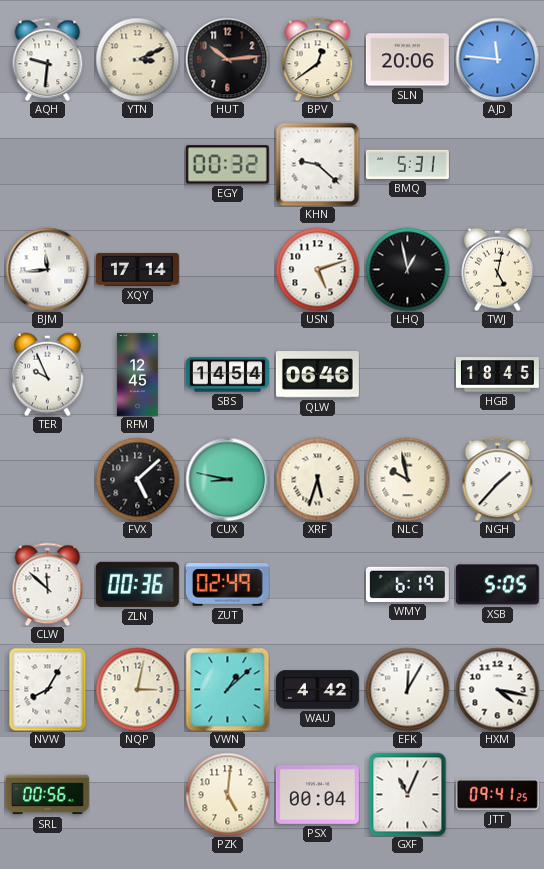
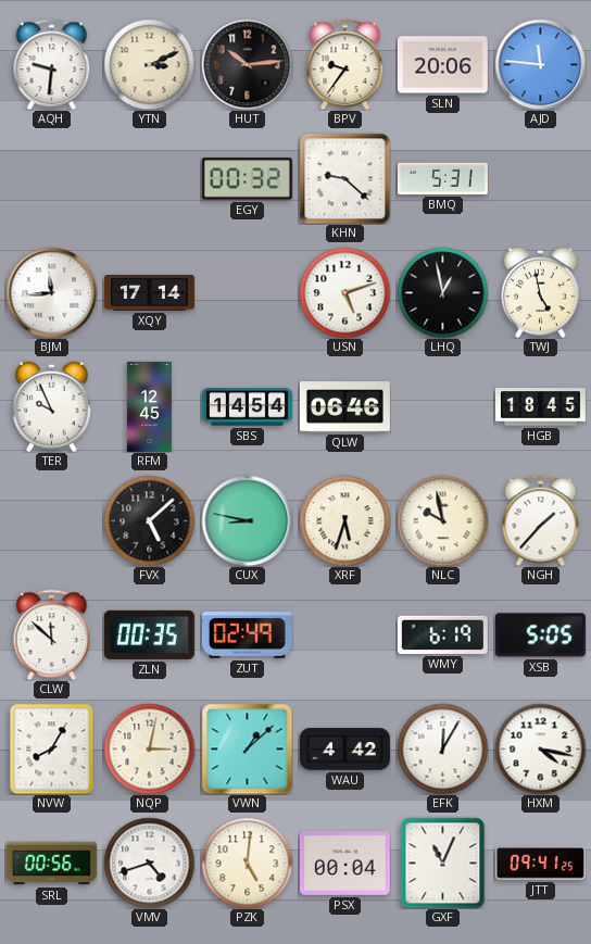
BPV: 12:39 -> 9:36 (345, 64)
TWJ: 5:02 -> 4:58 (541, 292)
ZLN: 00:36 -> 00:35 (149, 634)
VMV: none -> 4:42 (149, 863)
